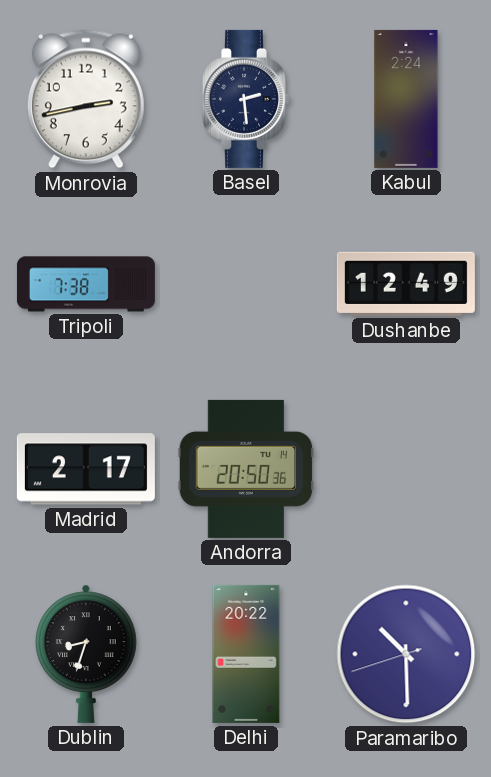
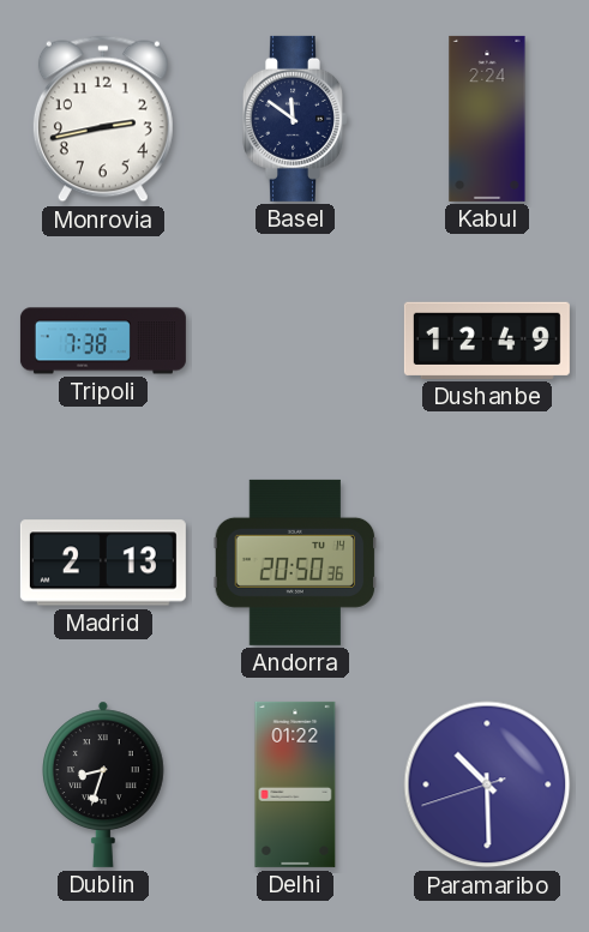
Basel: 2:29 -> 11:51 (296, 119)
Madrid: 2:17 -> 2:13 (103, 563)
Delhi: 20:22 -> 01:22 (295, 784)
